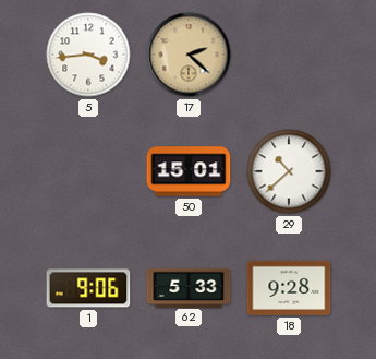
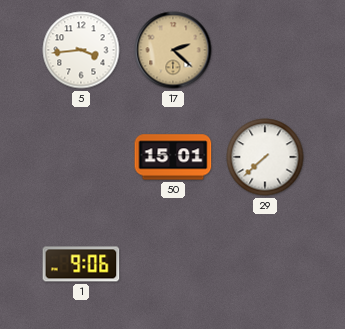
29: 10:38 -> 7:38 (265, 157)
62: 5:33 -> none (189, 287)
18: 9:28 -> none (289, 288)
